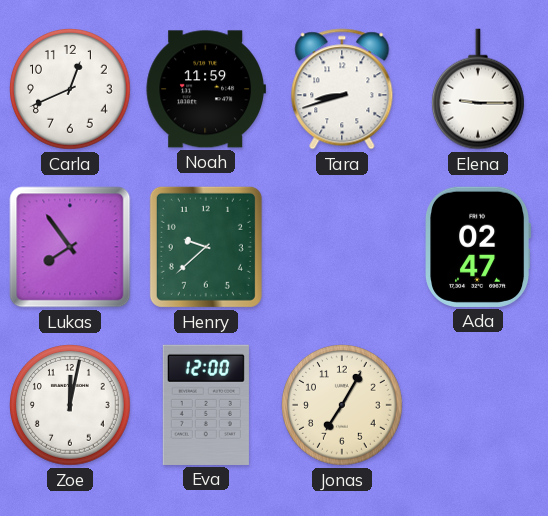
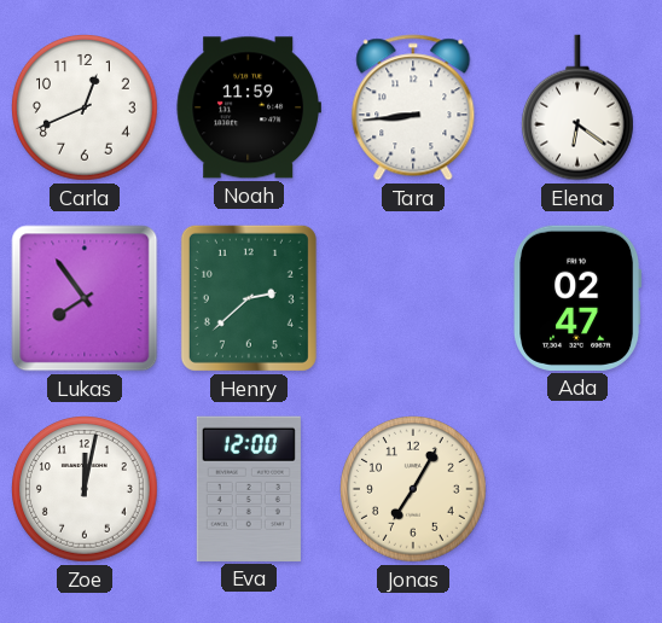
Tara: 8:42 -> 8:44 (413, 107)
Elena: 9:15 -> 6:21 (577, 107)
Henry: 9:38 -> 2:38 (249, 298)
